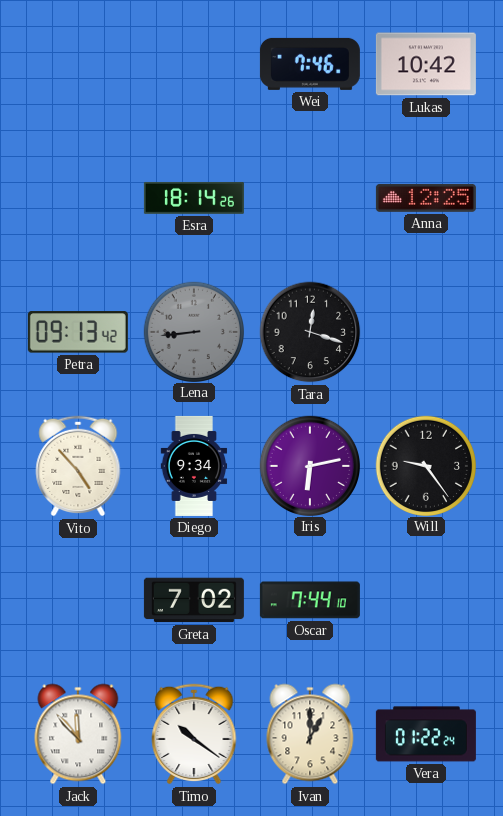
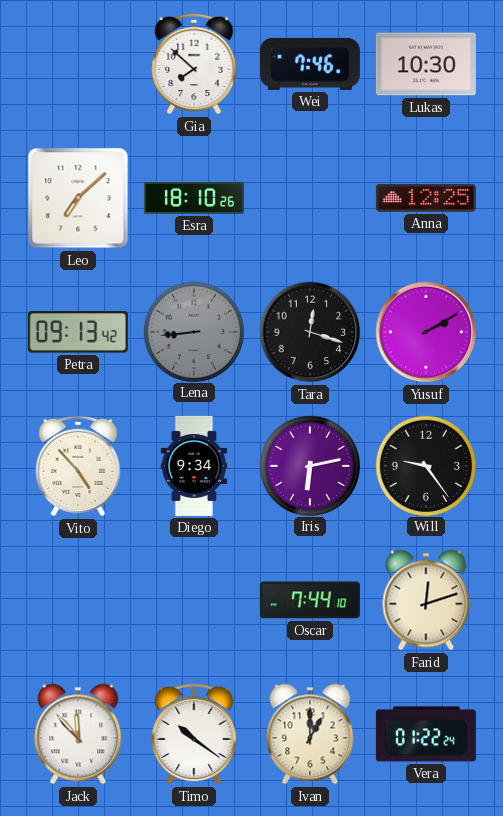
Gia: none -> 7:52 (194, 64)
Lukas: 10:42 -> 10:30 (426, 64)
Leo: none -> 7:08 (78, 198)
Esra: 18:14 -> 18:10 (194, 198)
Yusuf: none -> 2:10 (426, 332)
Greta: 7:02 -> none (194, 600)
Farid: none -> 12:12 (426, 600)
